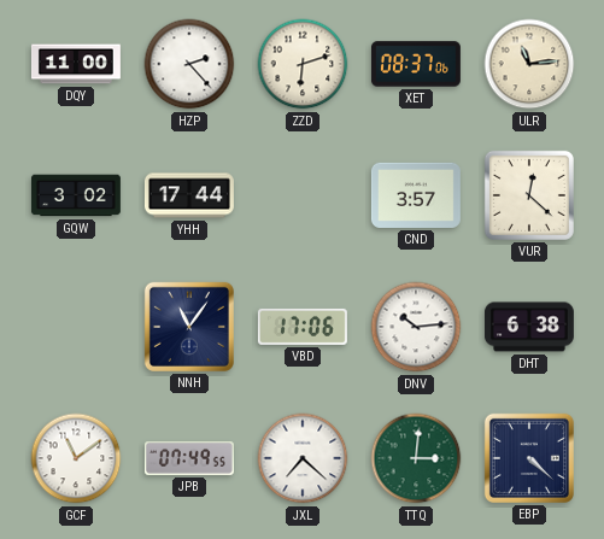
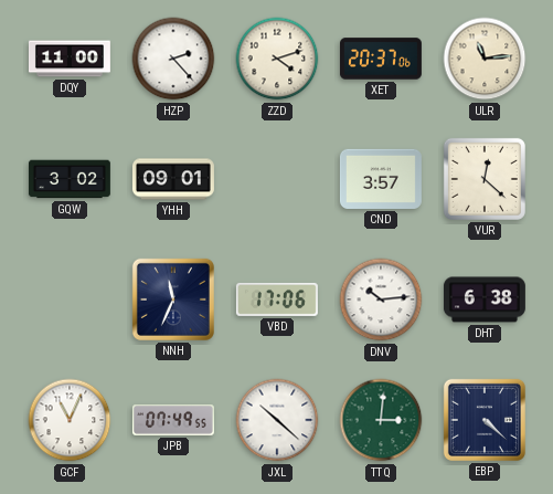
ZZD: 6:12 -> 4:12 (277, 59)
XET: 08:37 -> 20:37 (381, 59)
YHH: 17:44 -> 09:01 (173, 179)
NNH: 11:06 -> 11:34 (173, 299)
GCF: 11:09 -> 11:04 (70, 420)
JXL: 7:22 -> 10:22 (277, 420)
